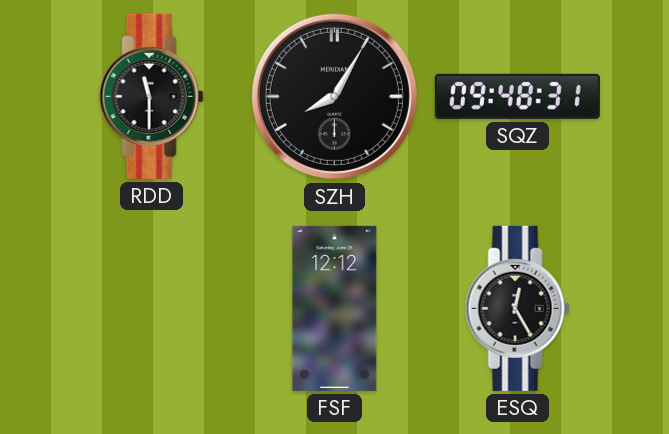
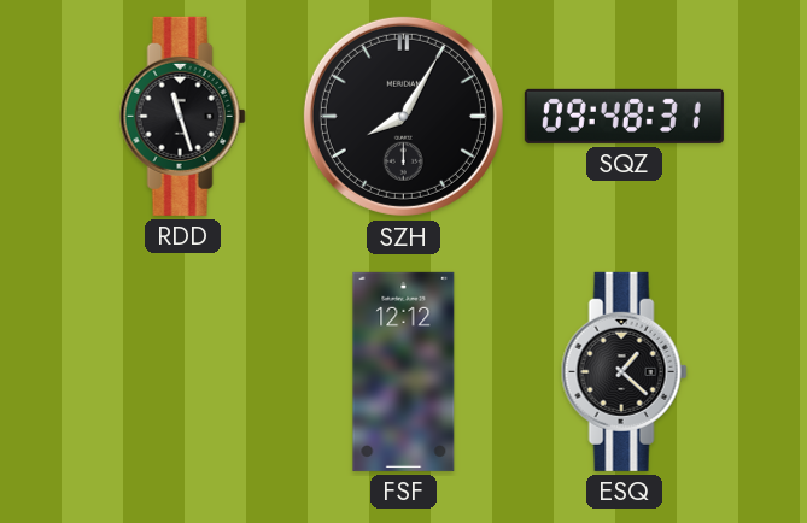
RDD: 11:30 -> 11:27 (182, 116)
ESQ: 12:25 -> 1:22 (624, 371)
